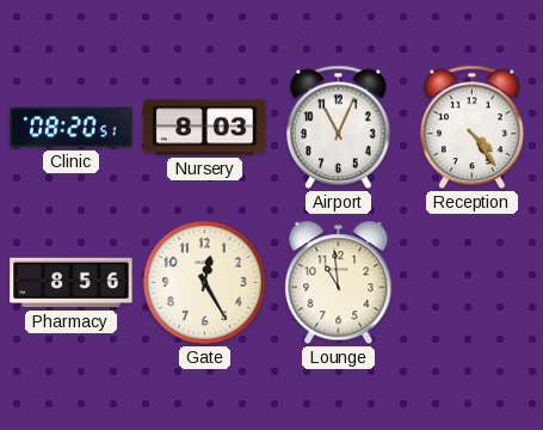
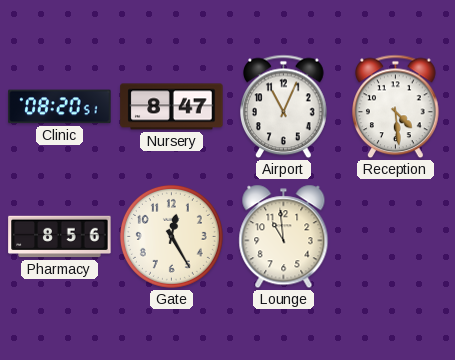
Nursery: 8:03 -> 8:47 (172, 107)
Reception: 4:24 -> 4:29 (396, 107)
